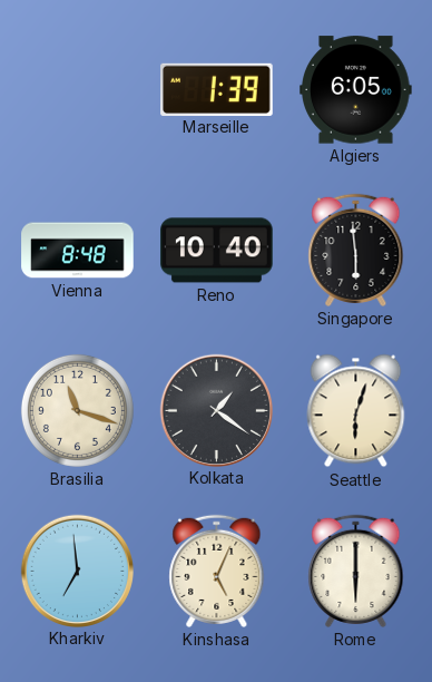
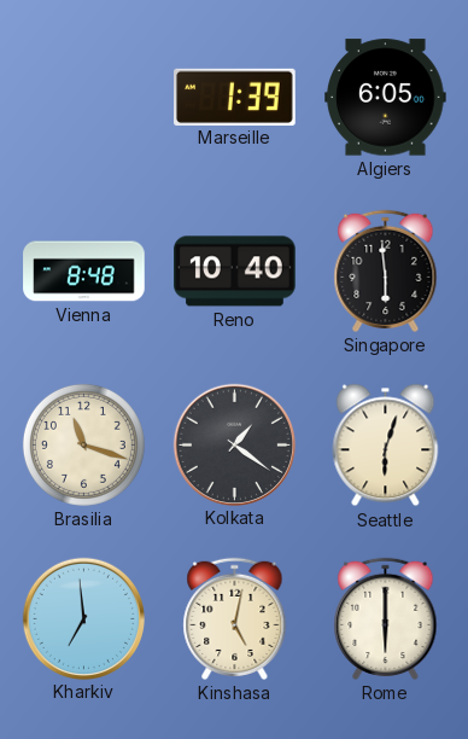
Kinshasa: 5:04 -> 5:02 (235, 618)
